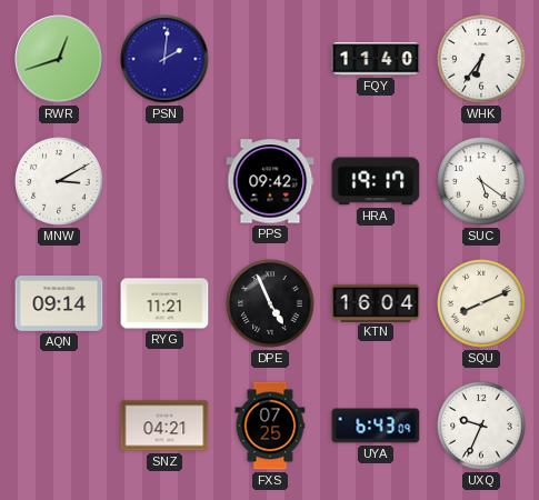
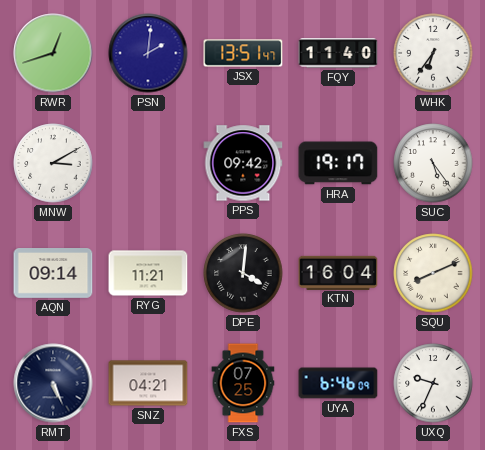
JSX: none -> 13:51 (243, 53)
SUC: 5:21 -> 5:24 (433, 163)
DPE: 4:56 -> 4:01 (243, 273)
RMT: none -> 5:26 (53, 383)
UYA: 6:43 -> 6:46 (338, 383)
